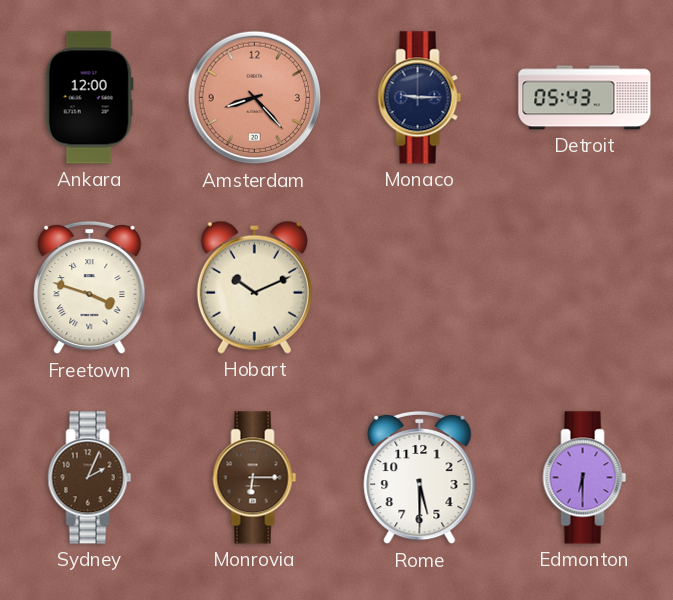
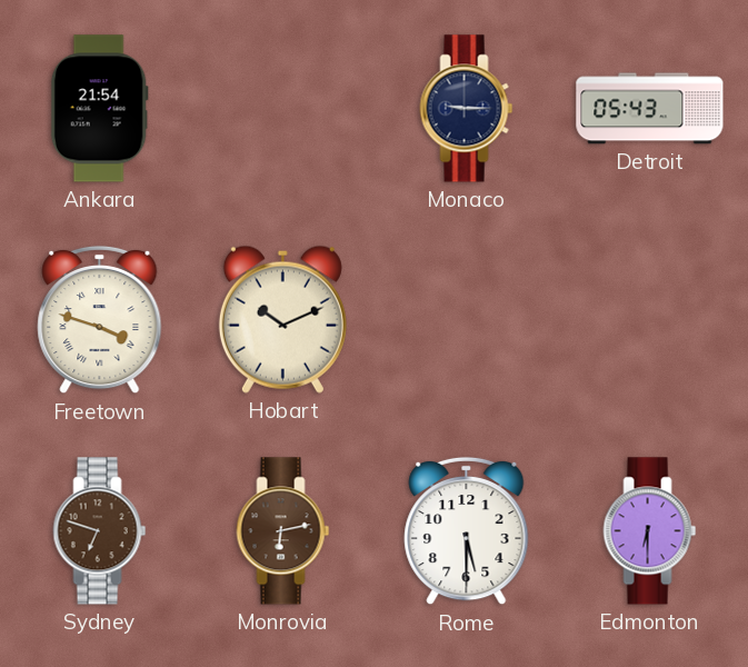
Ankara: 12:00 -> 21:54 (99, 109)
Amsterdam: 8:23 -> none (255, 98)
Sydney: 2:04 -> 6:48 (100, 531)
Monrovia: 6:15 -> 6:13 (283, 531)
